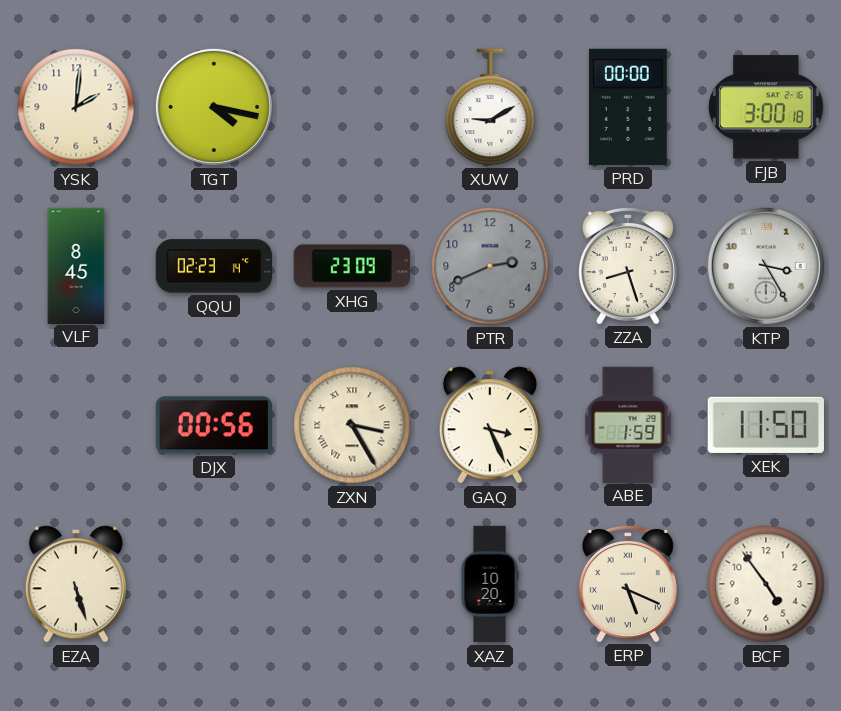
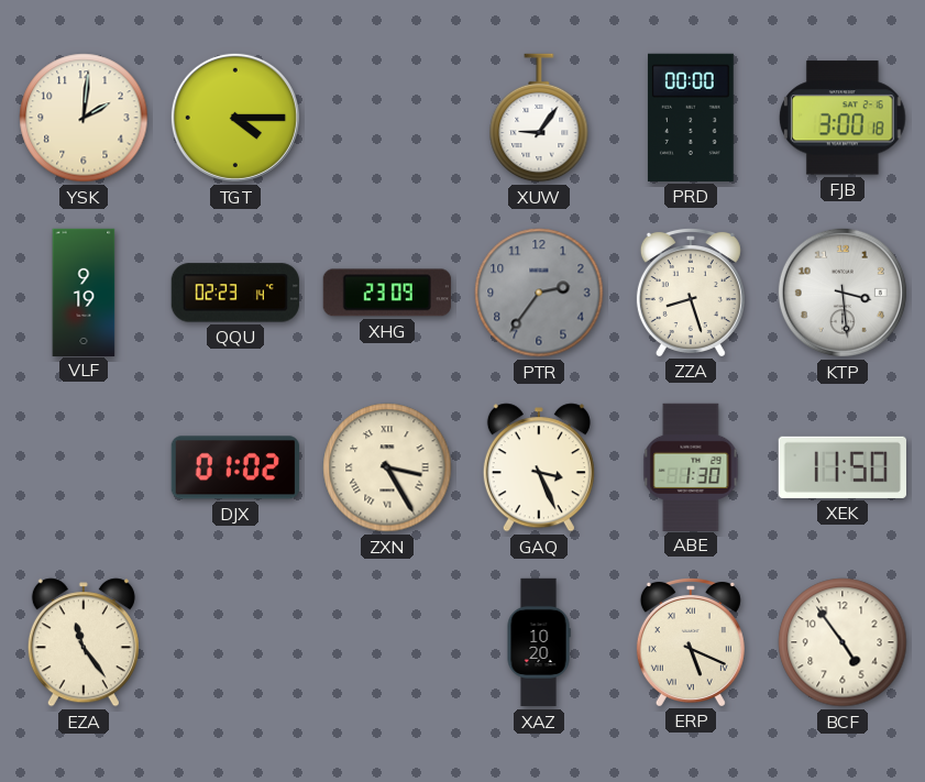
TGT: 4:17 -> 4:15 (235, 118)
XUW: 9:10 -> 9:06 (539, 118)
VLF: 8:45 -> 9:19 (84, 291)
PTR: 2:41 -> 2:36 (539, 293)
KTP: 3:25 -> 3:29 (843, 293)
DJX: 00:56 -> 01:02 (235, 467)
ABE: 1:59 -> 1:30 (691, 466)
EZA: 5:27 -> 11:24 (84, 642)
